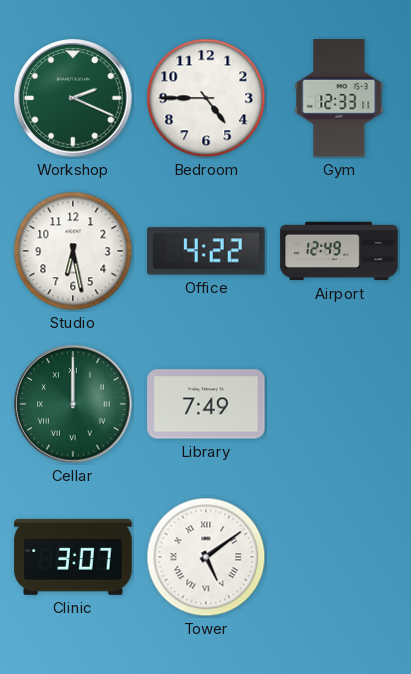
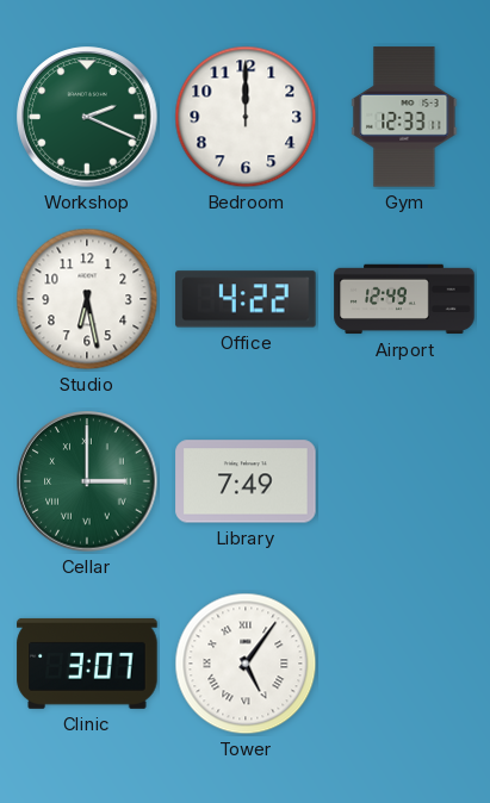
Bedroom: 4:45 -> 12:00 (246, 117)
Cellar: 12:00 -> 3:00 (87, 481)
Tower: 5:09 -> 5:06 (246, 664)
